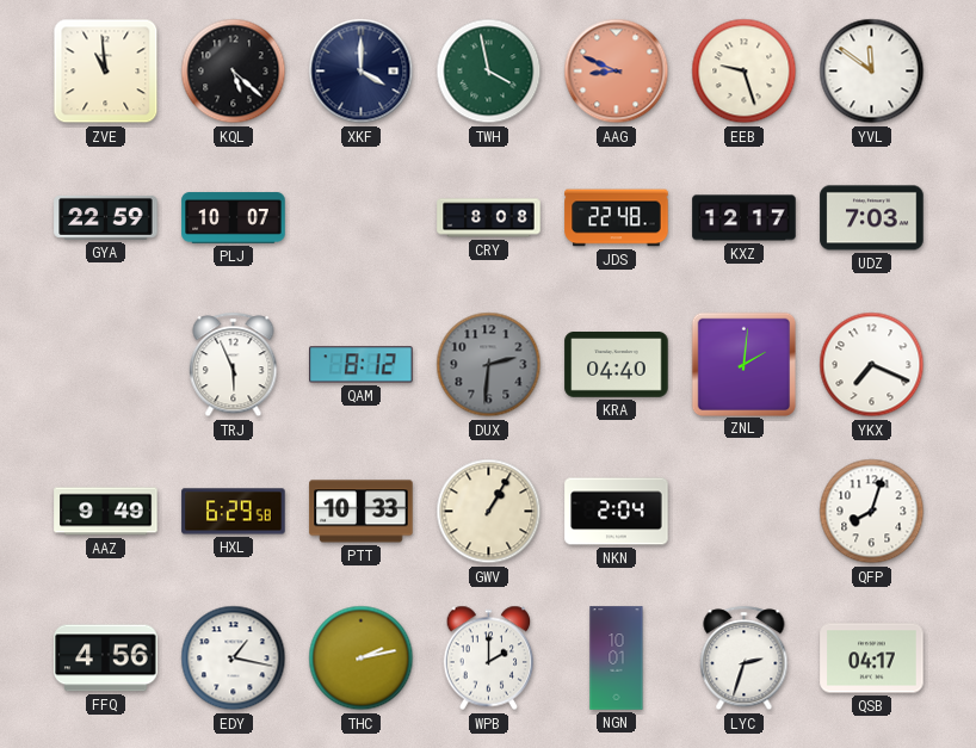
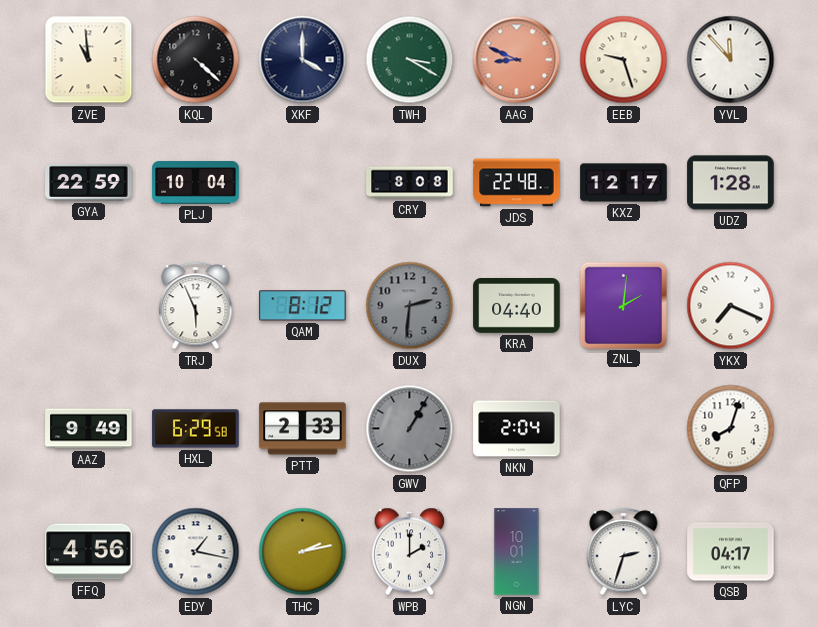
KQL: 5:22 -> 4:22 (196, 60)
TWH: 3:58 -> 3:20 (410, 60)
YVL: 11:51 -> 11:53 (731, 60)
PLJ: 10:07 -> 10:04 (196, 183)
UDZ: 7:03 -> 1:28 (731, 183)
PTT: 10:33 -> 2:33 (303, 429)
GWV dial: cream -> grey (410, 429)
